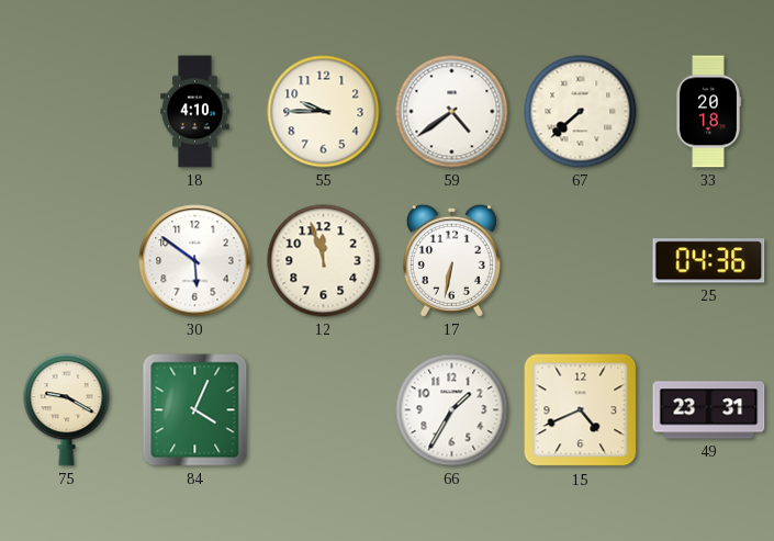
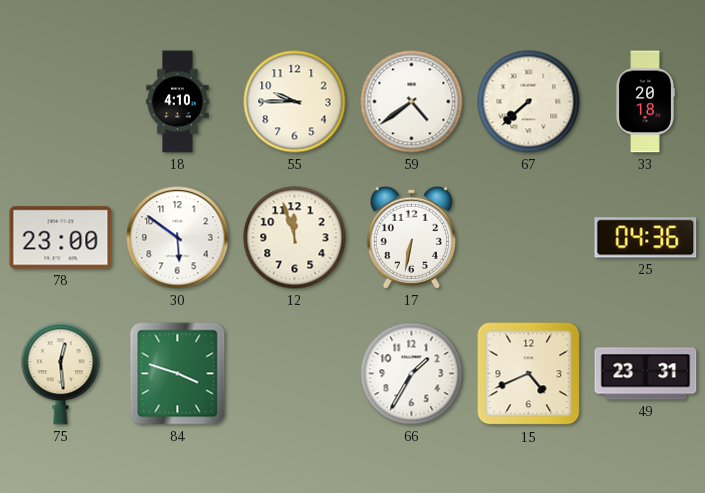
78: none -> 23:00 (61, 238)
75: 9:20 -> 12:29 (61, 374)
84: 4:04 -> 3:48 (178, 374)
